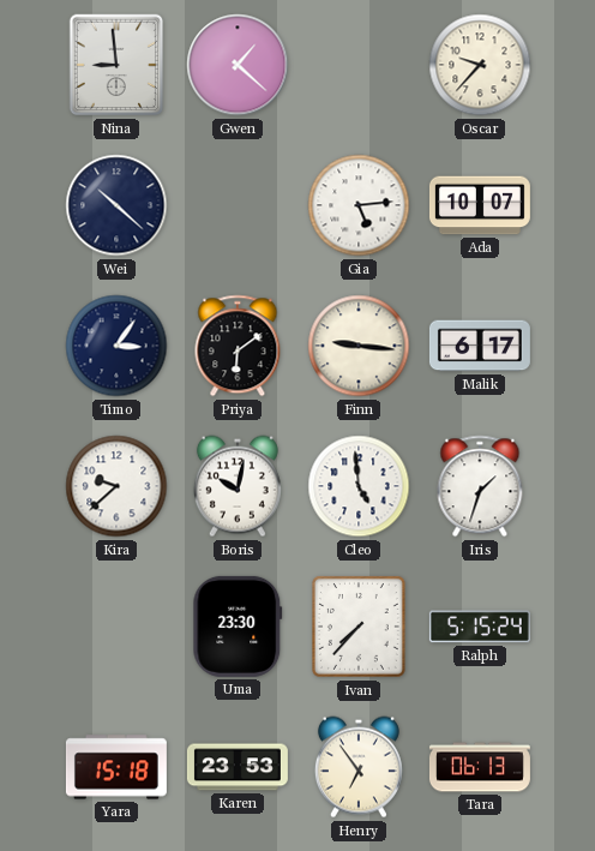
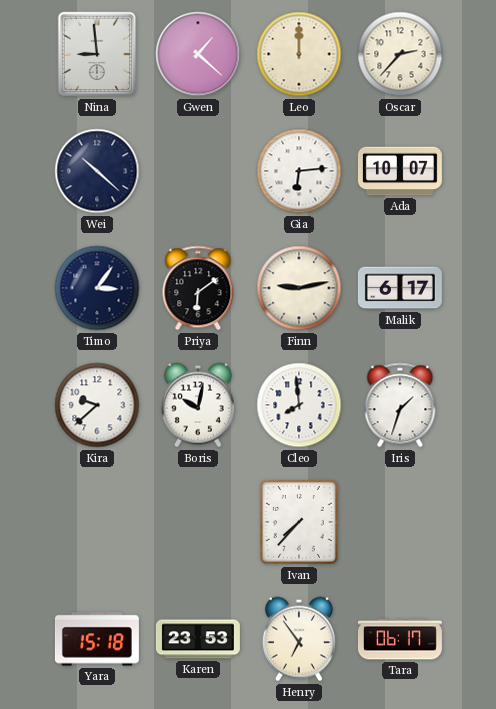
Leo: none -> 12:00 (299, 54)
Oscar: 9:37 -> 2:37 (400, 54)
Gia: 5:14 -> 6:14 (299, 171)
Finn: 9:16 -> 9:13 (299, 288)
Cleo: 4:59 -> 7:59 (299, 405)
Uma: 23:30 -> none (238, 627)
Ralph: 5:15 -> none (480, 627)
Tara: 06:13 -> 06:17 (400, 639)
